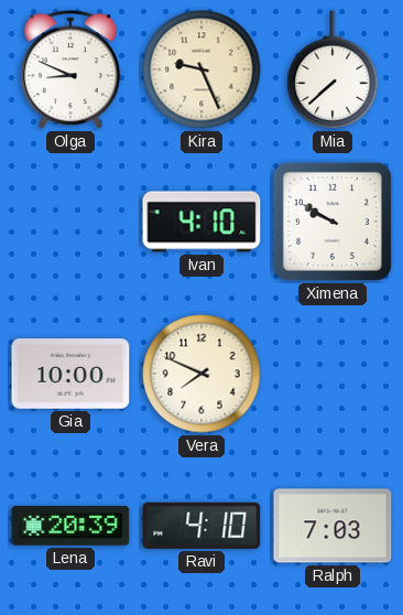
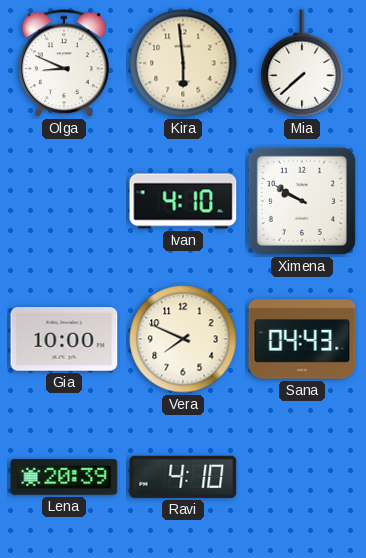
Kira: 9:26 -> 5:59 (183, 63)
Sana: none -> 04:43 (302, 339)
Ralph: 7:03 -> none (333, 526)
